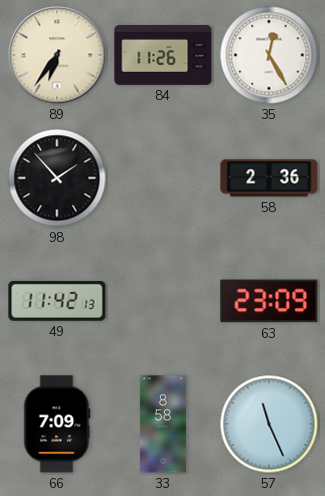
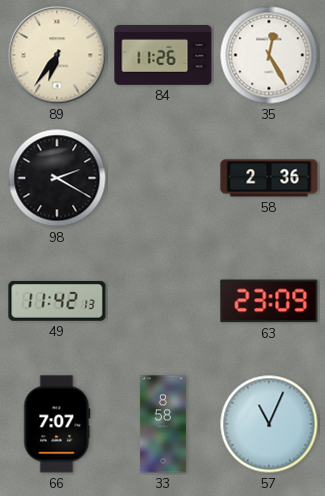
98: 1:53 -> 2:20 (57, 178)
66: 7:09 -> 7:07 (57, 424)
57: 11:26 -> 11:04 (269, 424)
